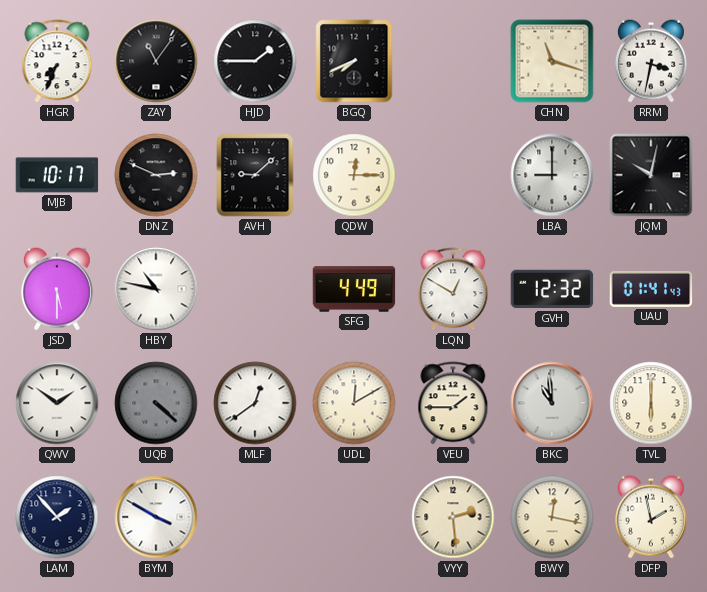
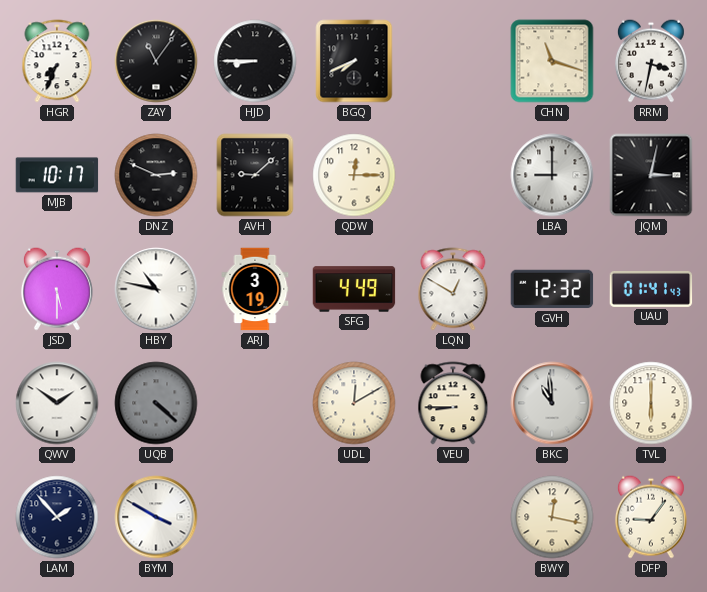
HJD: 1:45 -> 8:45 (255, 61)
JQM: 10:02 -> 3:02 (651, 175)
ARJ: none -> 3:19 (255, 289)
MLF: 12:39 -> none (255, 403)
VEU: 1:45 -> 8:45 (453, 403)
VYY: 2:29 -> none (453, 517)
DFP: 1:58 -> 9:06 (651, 517)
